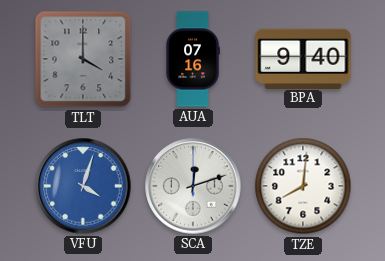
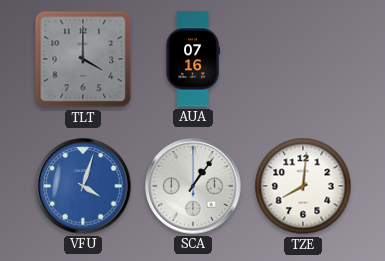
BPA: 9:40 -> none (303, 58)
SCA: 12:12 -> 1:06 (193, 186)
